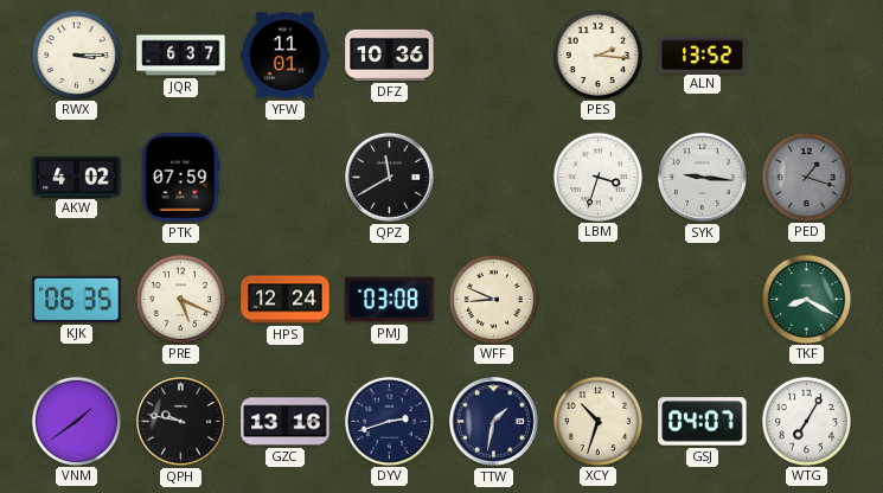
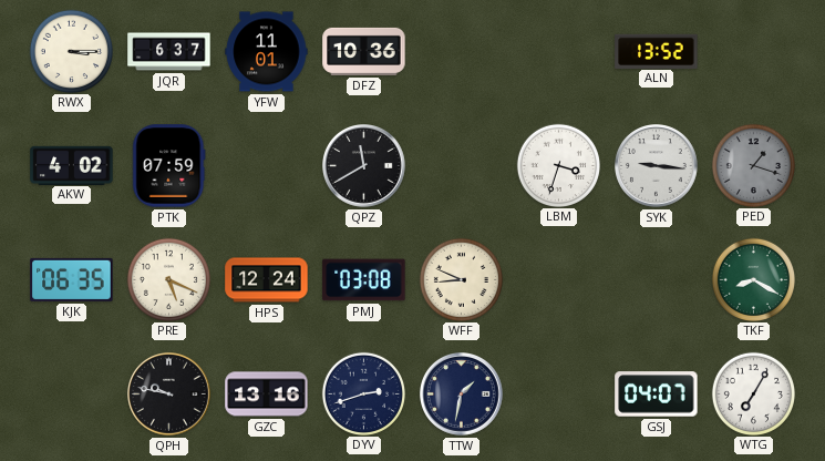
PES: 2:16 -> none (597, 55)
VNM: 1:39 -> none (76, 421)
XCY: 10:33 -> none (597, 421)
